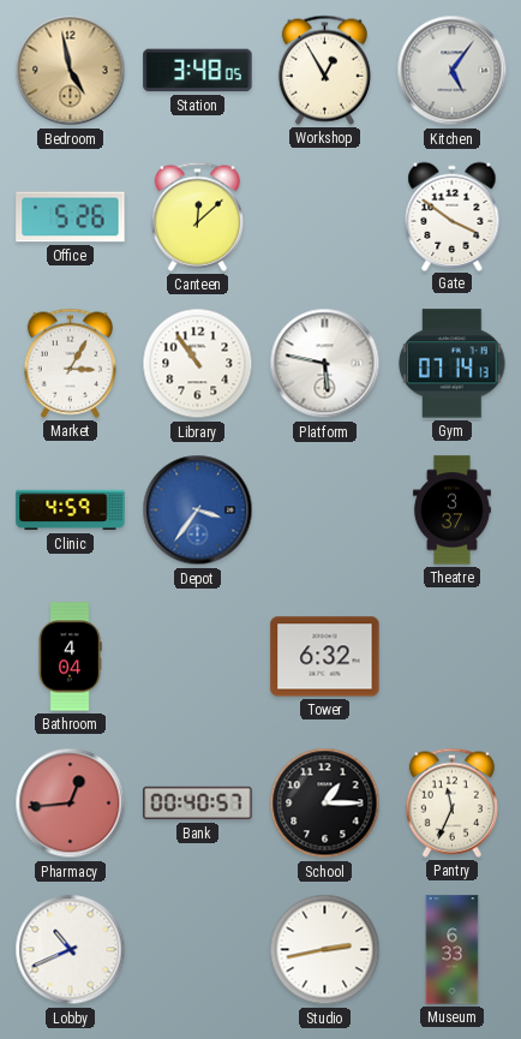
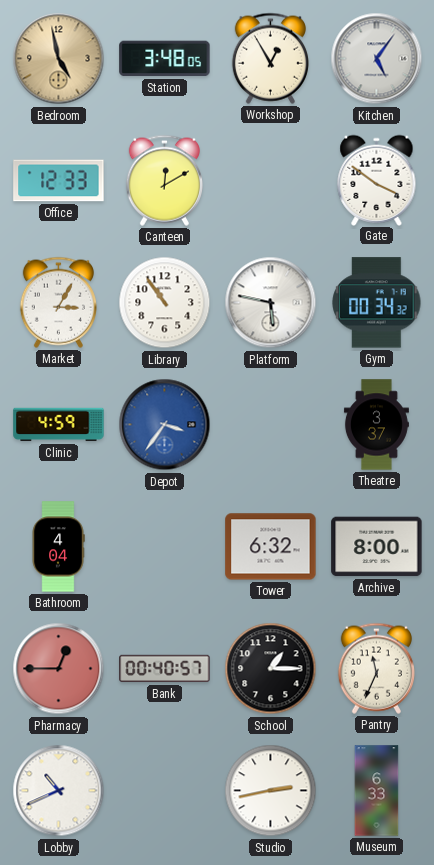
Office: 5:26 -> 12:33 (59, 181)
Canteen: 12:08 -> 12:10 (164, 180)
Gym: 07:14 -> 00:34 (377, 303)
Archive: none -> 8:00 (377, 547)
Pharmacy: 12:44 -> 12:45 (59, 669)
